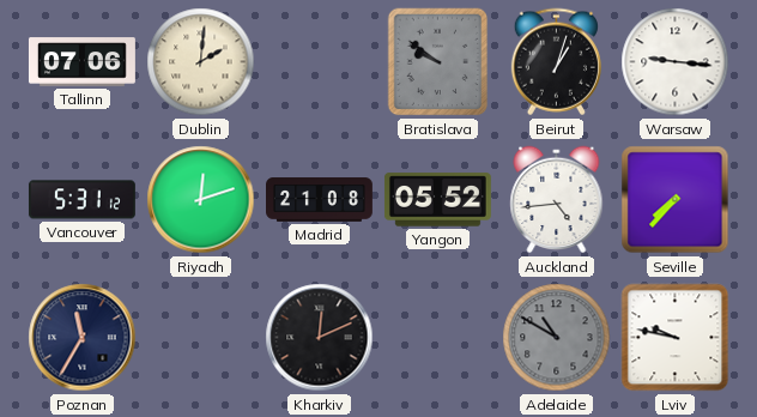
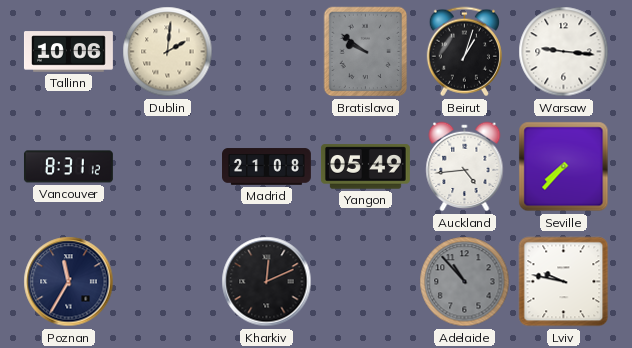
Tallinn: 07:06 -> 10:06 (68, 52)
Vancouver: 5:31 -> 8:31 (68, 167)
Riyadh: 12:12 -> none (201, 200)
Yangon: 05:52 -> 05:49 (365, 167)
Adelaide: 10:50 -> 10:53 (465, 282)
